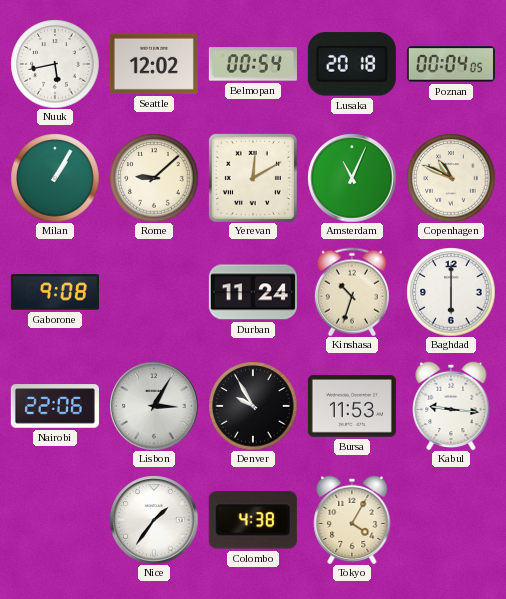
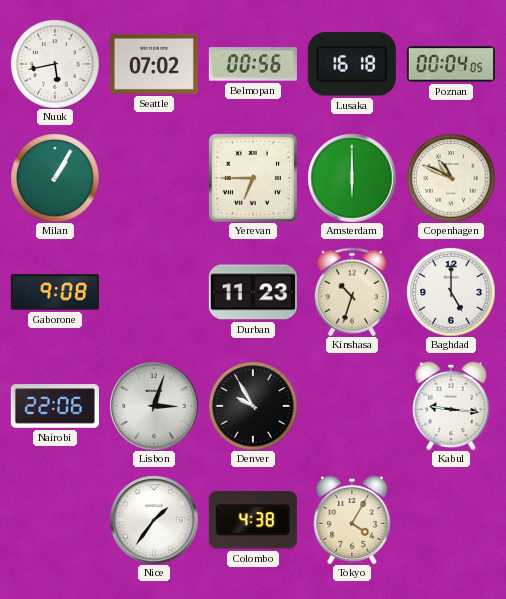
Seattle: 12:02 -> 07:02 (154, 64)
Belmopan: 00:54 -> 00:56 (253, 64)
Lusaka: 20:18 -> 16:18 (352, 64)
Rome: 9:08 -> none (154, 178)
Yerevan: 12:10 -> 6:45 (253, 178)
Amsterdam: 11:04 -> 6:00 (352, 178)
Durban: 11:24 -> 11:23 (253, 292)
Baghdad: 6:00 -> 5:00 (451, 292)
Lisbon: 3:05 -> 3:03 (154, 406)
Bursa: 11:53 -> none (352, 407)
